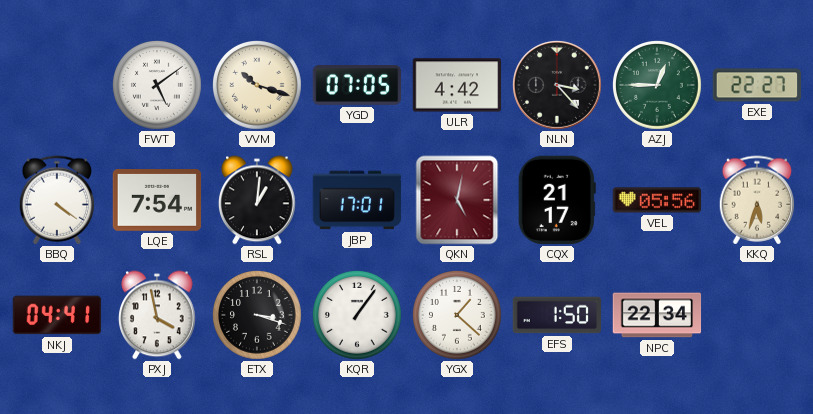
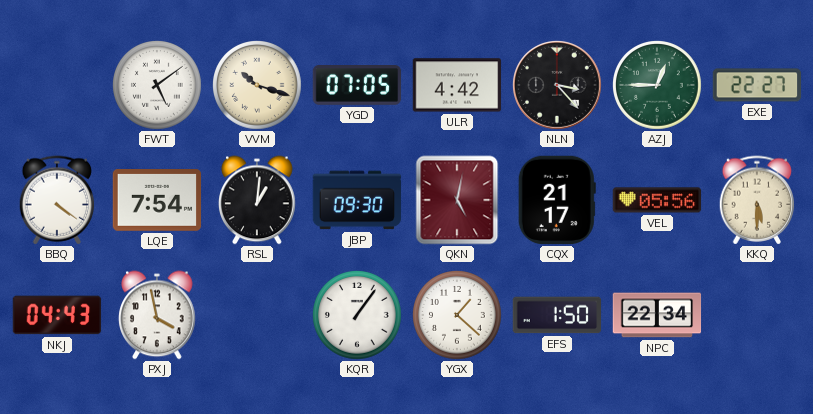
JBP: 17:01 -> 09:30 (357, 200)
KKQ: 5:33 -> 5:30 (757, 200)
NKJ: 04:41 -> 04:43 (57, 315)
ETX: 3:18 -> none (258, 316)
